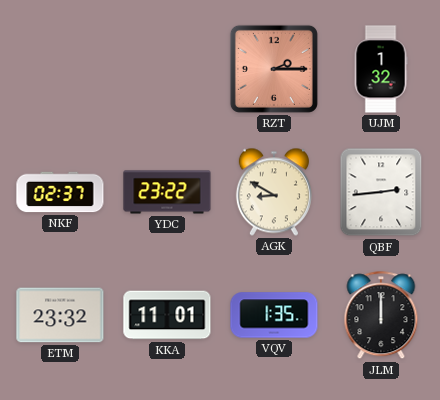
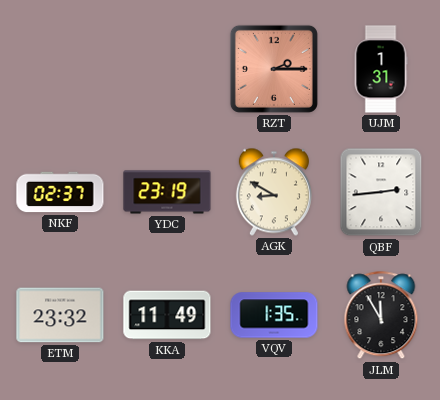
UJM: 1:32 -> 1:31 (381, 69)
YDC: 23:22 -> 23:19 (167, 192)
KKA: 11:01 -> 11:49 (167, 315)
JLM: 12:00 -> 11:55 (381, 316)
